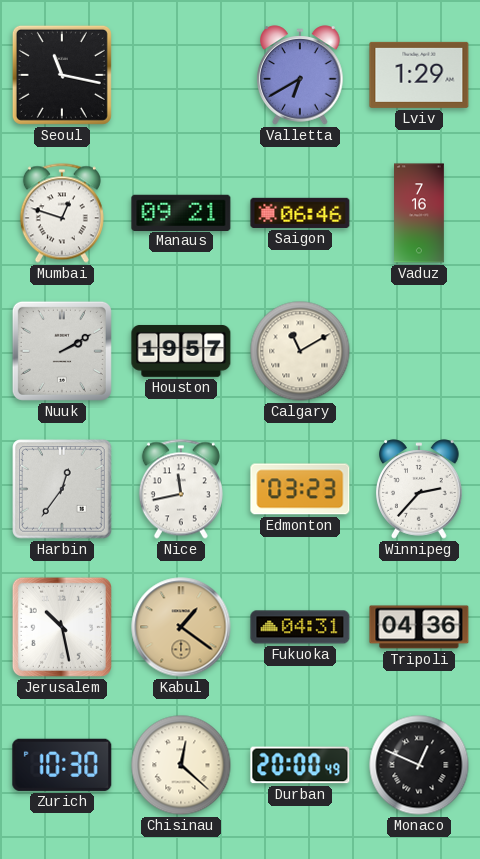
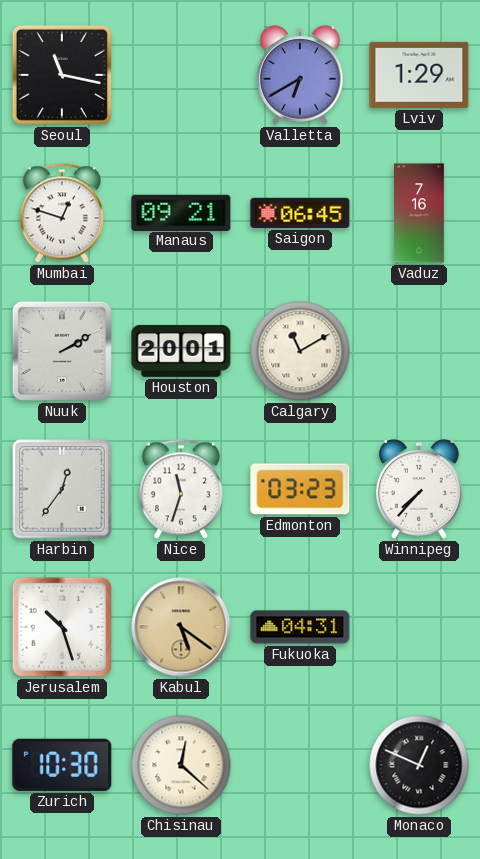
Saigon: 06:46 -> 06:45 (300, 213)
Houston: 19:57 -> 20:01 (181, 351)
Nice: 11:43 -> 11:33 (181, 489)
Winnipeg: 2:37 -> 7:37 (420, 489)
Jerusalem: 10:28 -> 10:27 (62, 627)
Kabul: 1:21 -> 5:21 (181, 627)
Tripoli: 04:36 -> none (419, 627)
Durban: 20:00 -> none (300, 765)
